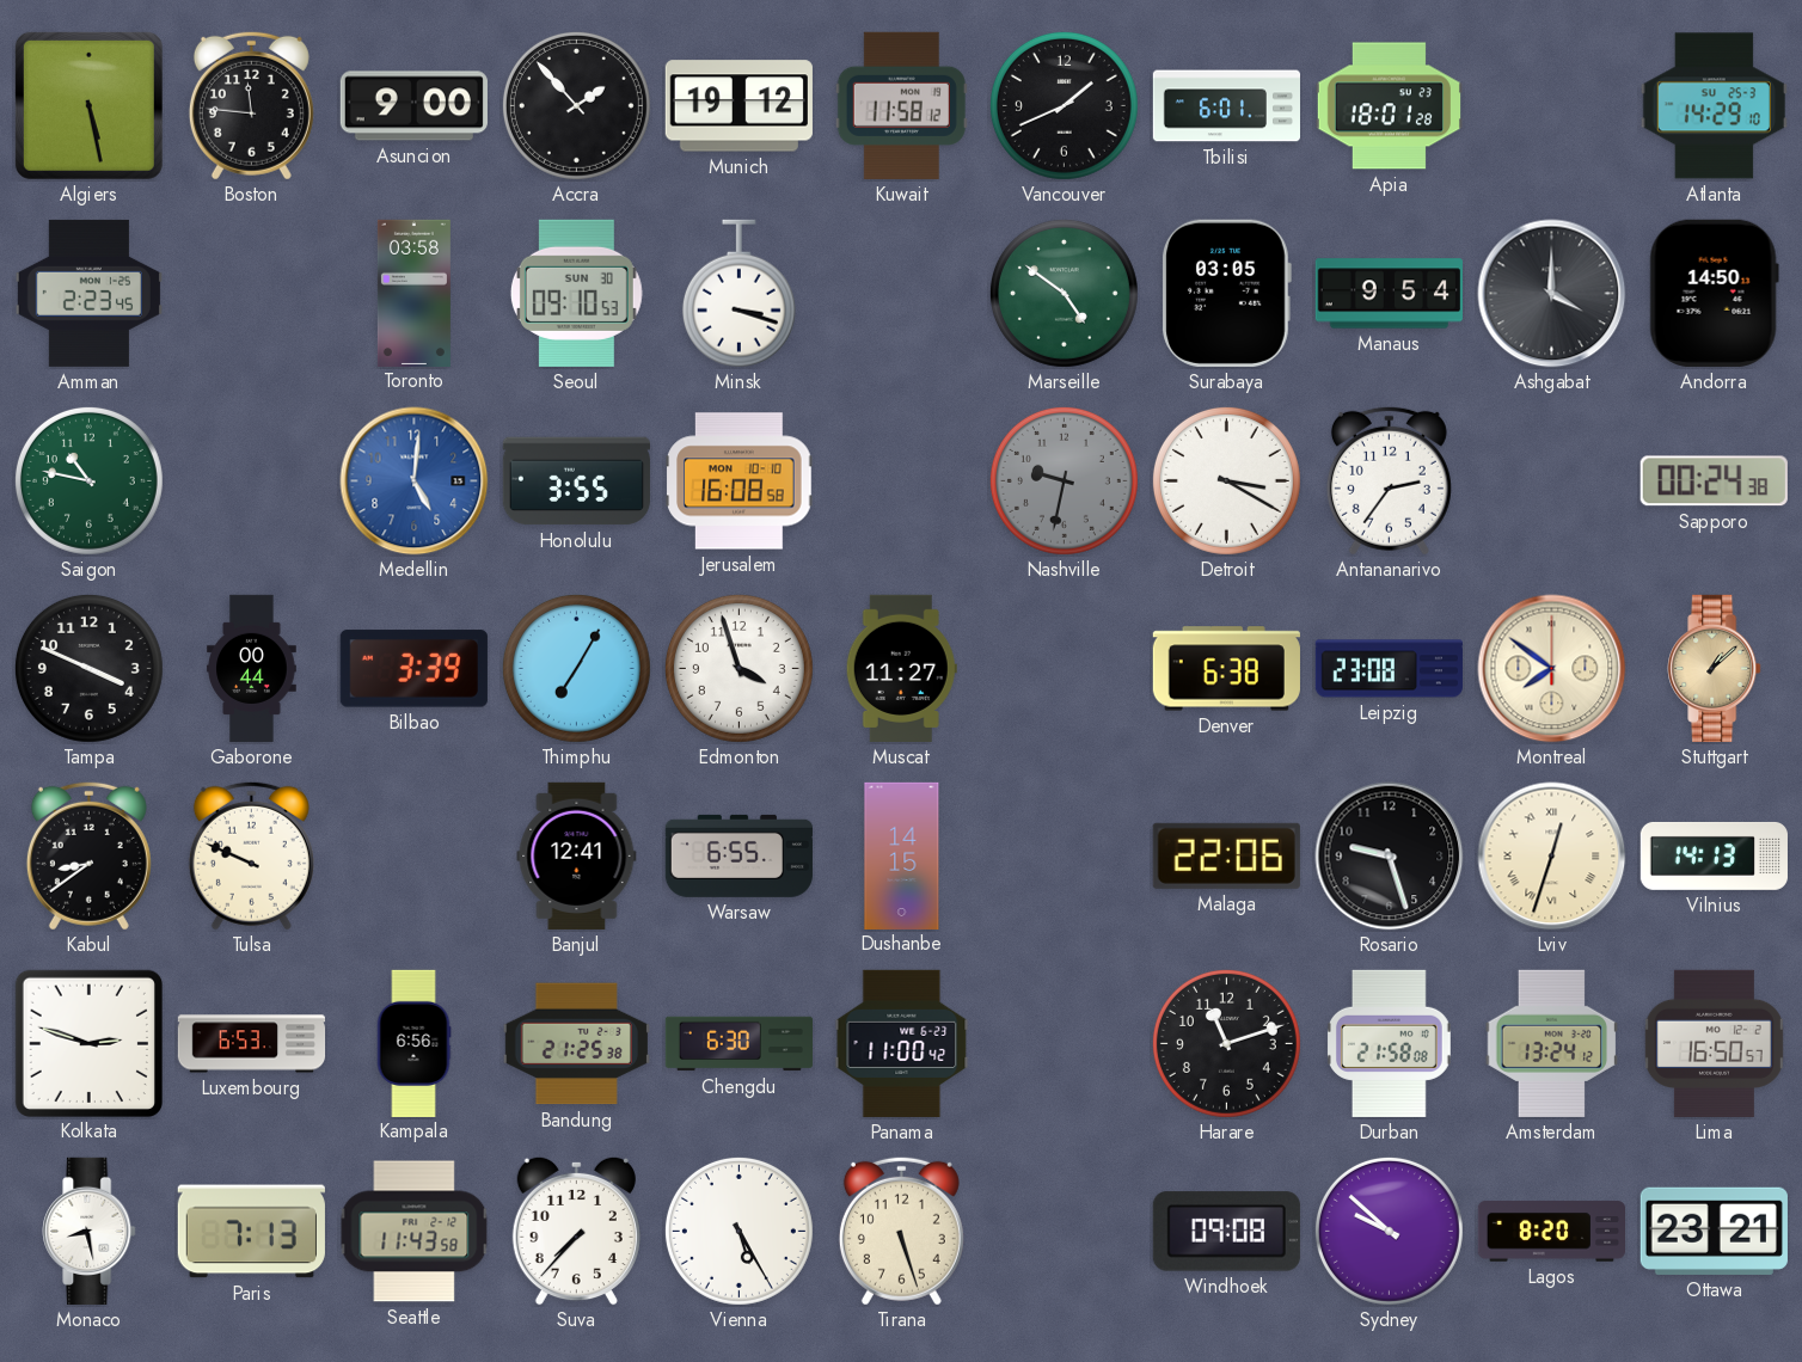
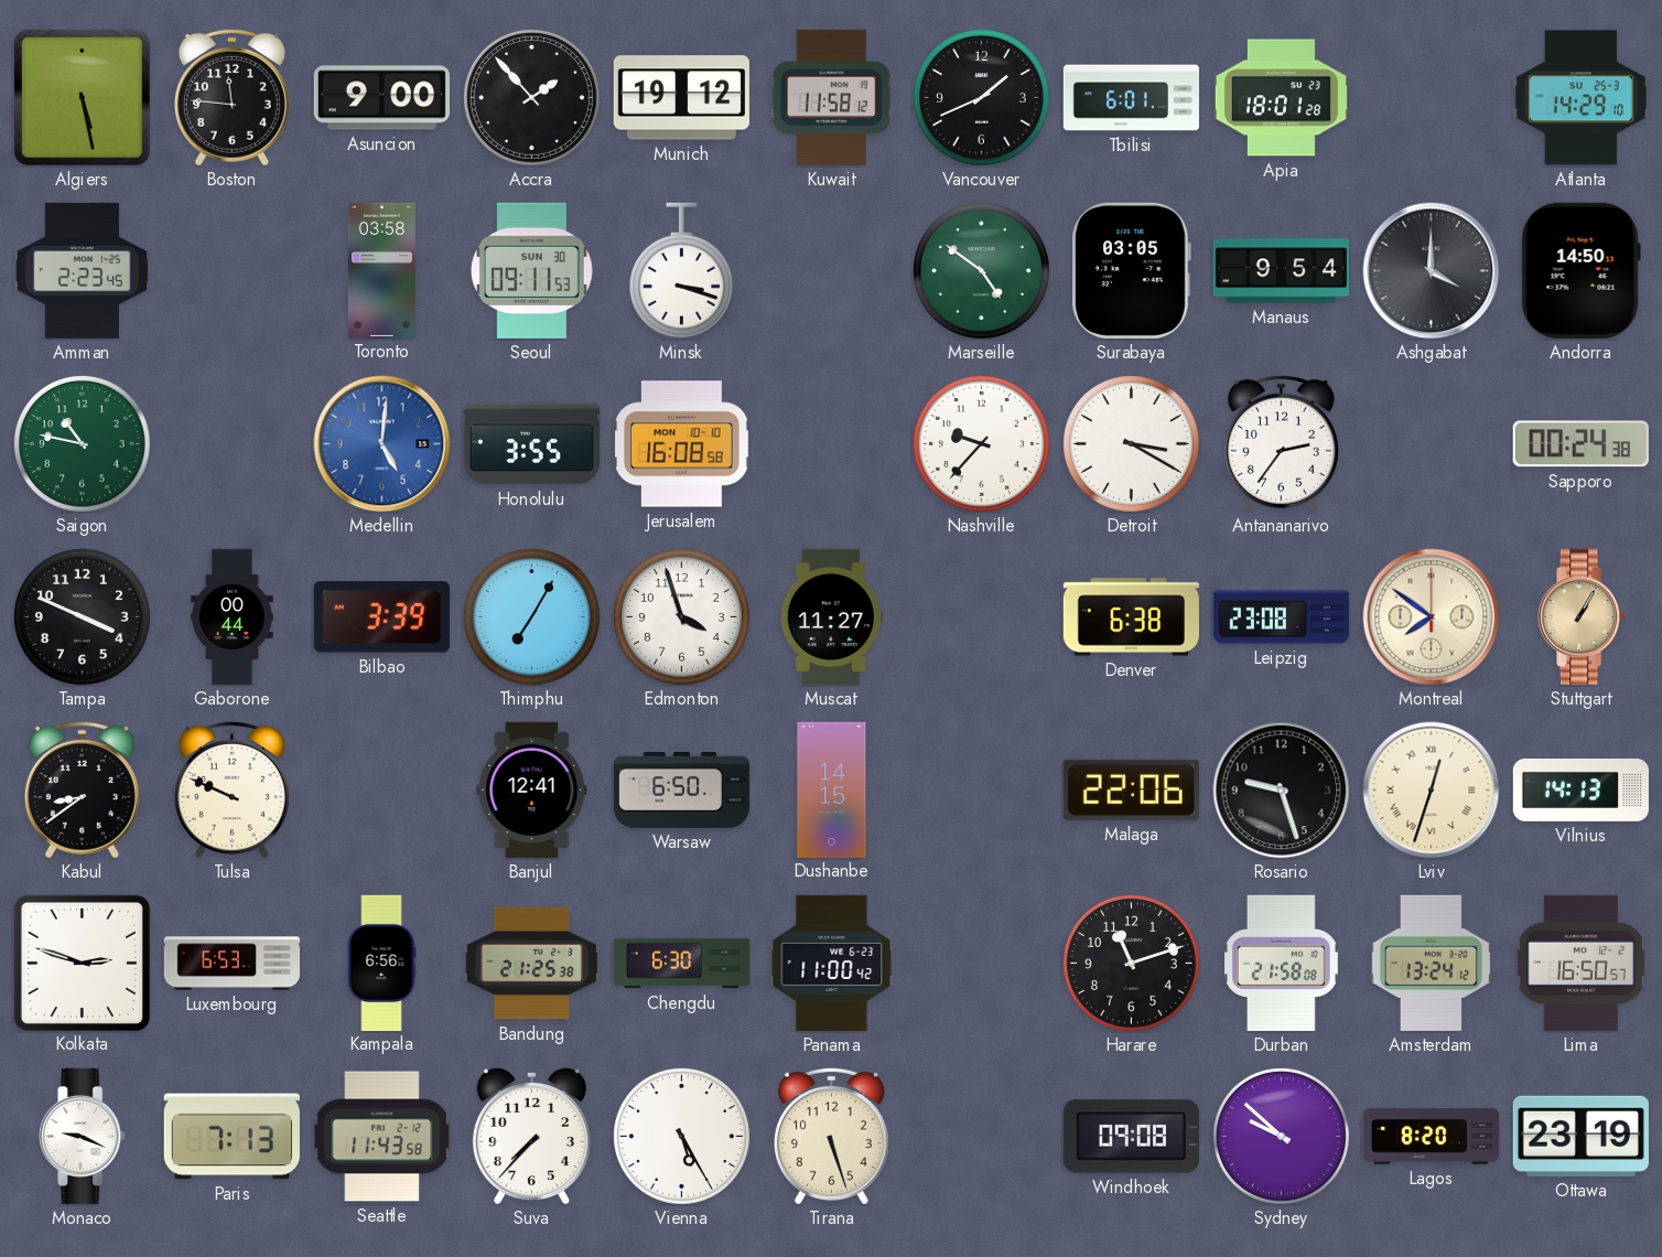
Seoul: 09:10 -> 09:11 (531, 270)
Nashville: 9:32 -> 9:37 (981, 443)
Nashville dial: grey -> white (981, 443)
Stuttgart: 1:08 -> 1:05 (1582, 616)
Warsaw: 6:55 -> 6:50 (681, 789)
Monaco: 8:28 -> 9:19 (83, 1136)
Ottawa: 23:21 -> 23:19 (1580, 1136)
